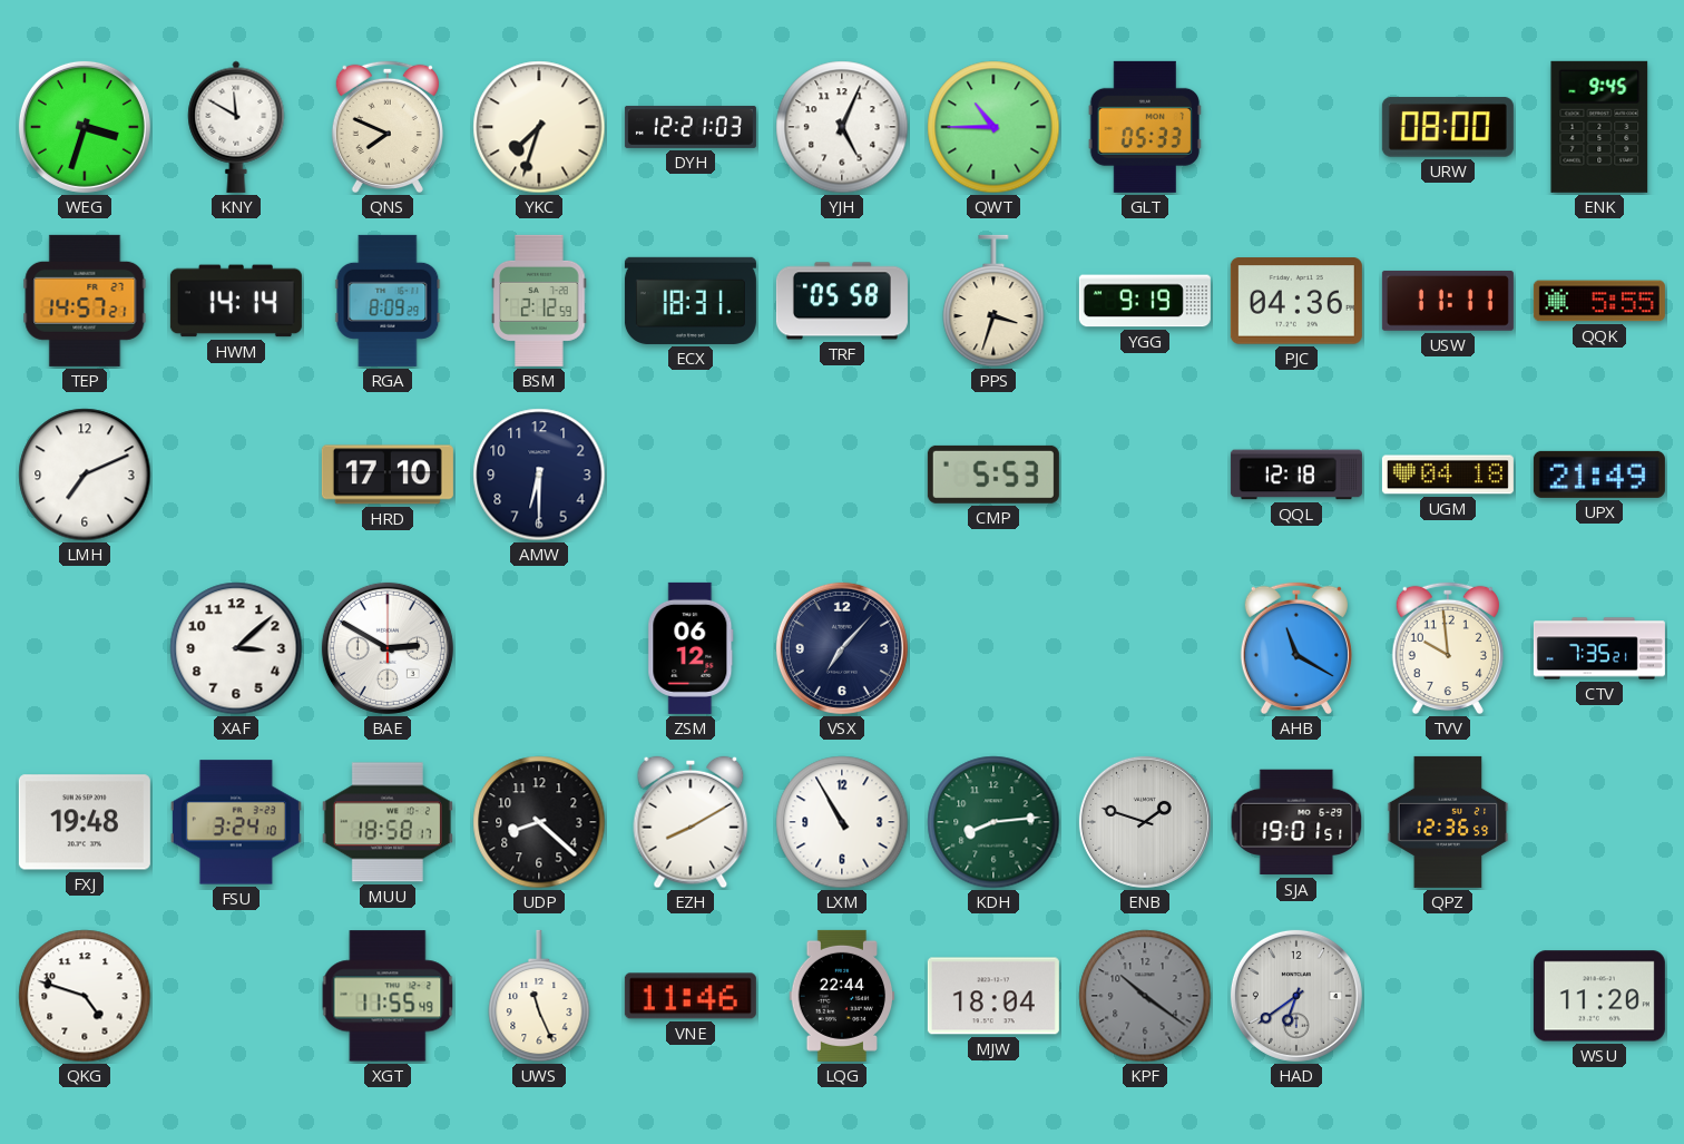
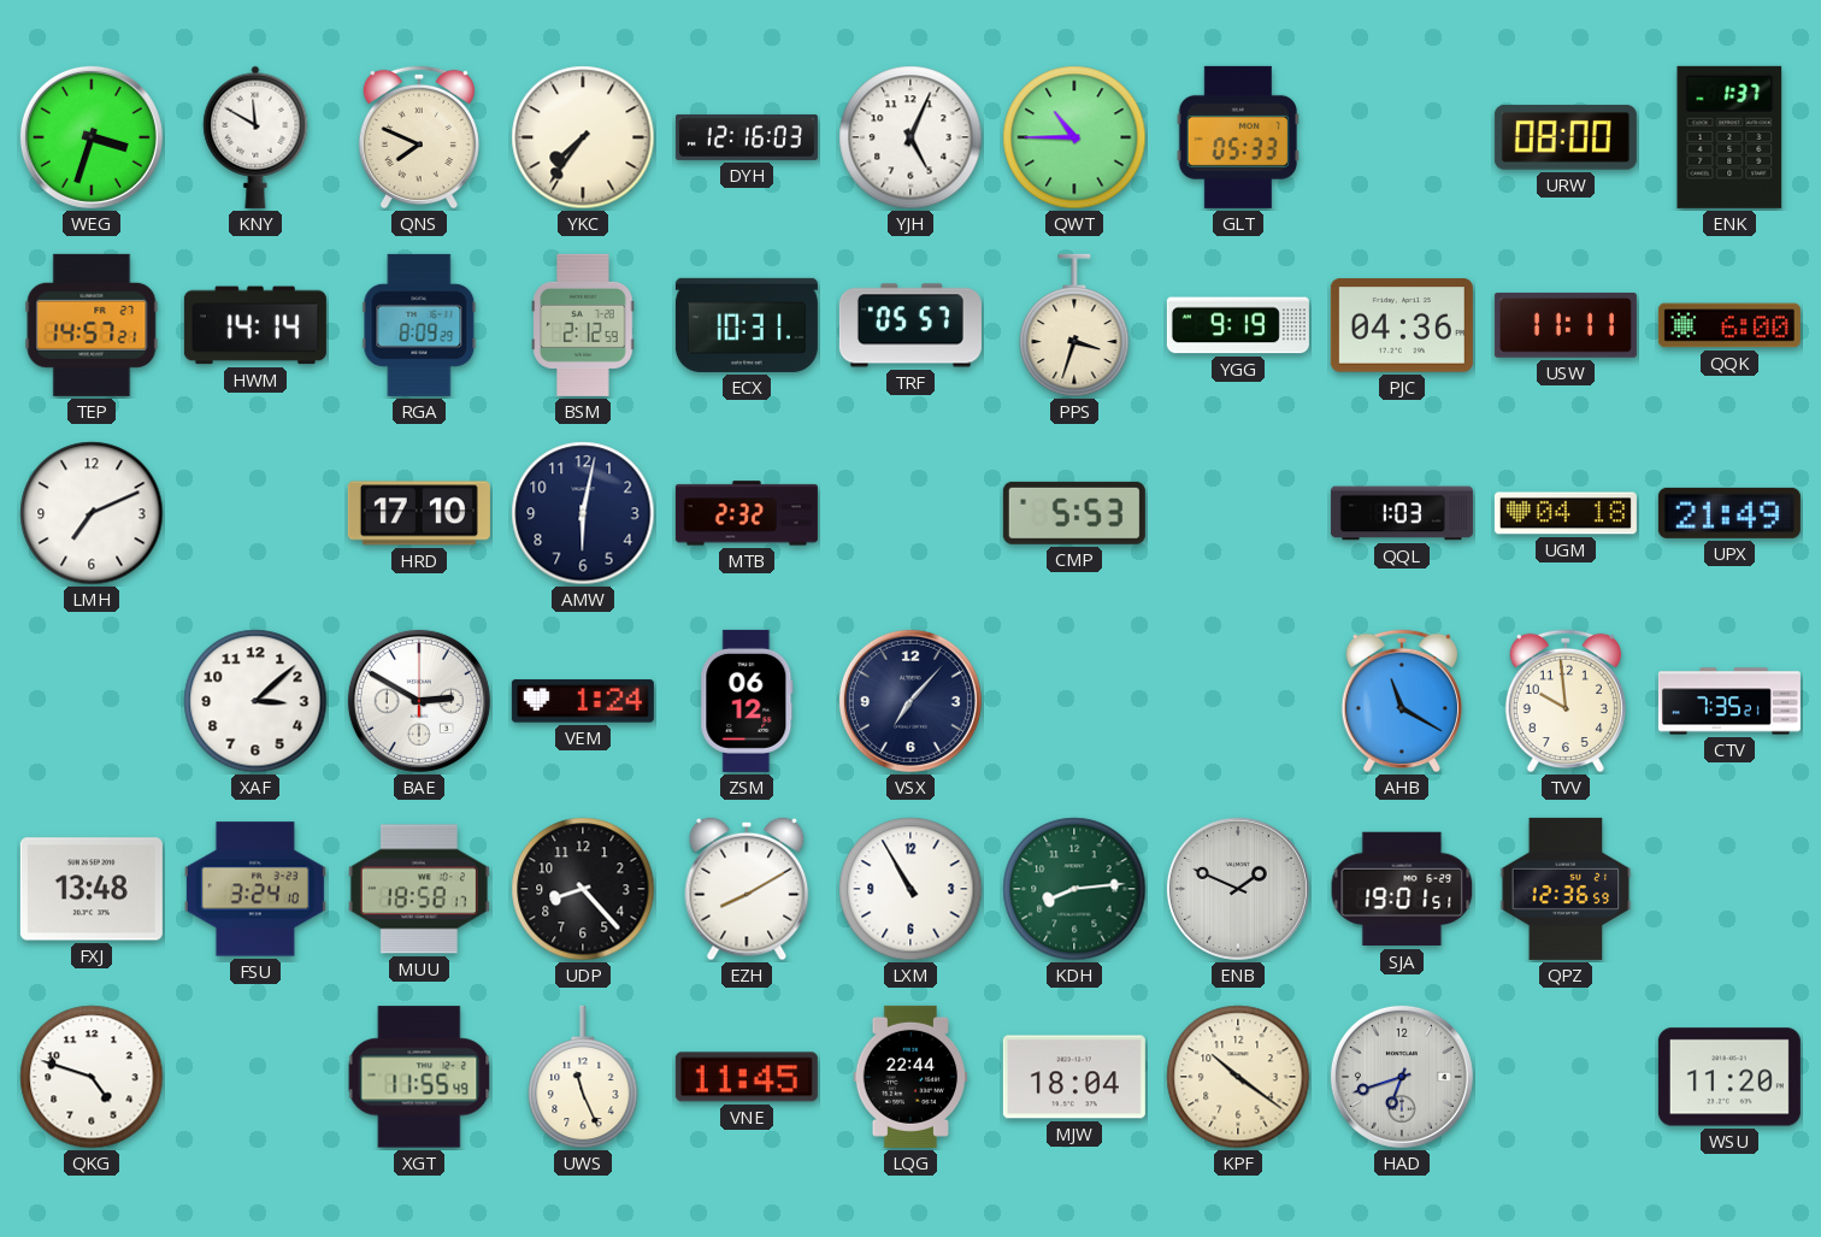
YKC: 7:33 -> 7:36 (583, 137)
DYH: 12:21 -> 12:16 (747, 137)
ENK: 9:45 -> 1:37 (1729, 137)
ECX: 18:31 -> 10:31 (747, 325)
TRF: 05:58 -> 05:57 (910, 325)
QQK: 5:55 -> 6:00 (1729, 325)
AMW: 6:30 -> 6:02 (583, 513)
MTB: none -> 2:32 (747, 513)
QQL: 12:18 -> 1:03 (1402, 513)
VEM: none -> 1:24 (583, 701)
FXJ: 19:48 -> 13:48 (92, 889)
UDP: 8:22 -> 8:23 (583, 889)
ENB: 1:48 -> 1:49 (1238, 889)
VNE: 11:46 -> 11:45 (747, 1077)
KPF dial: grey -> cream (1238, 1077)
HAD: 6:39 -> 6:42 (1402, 1077)
